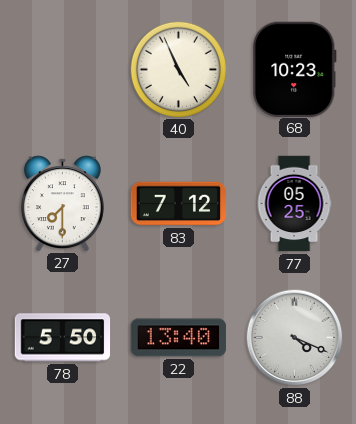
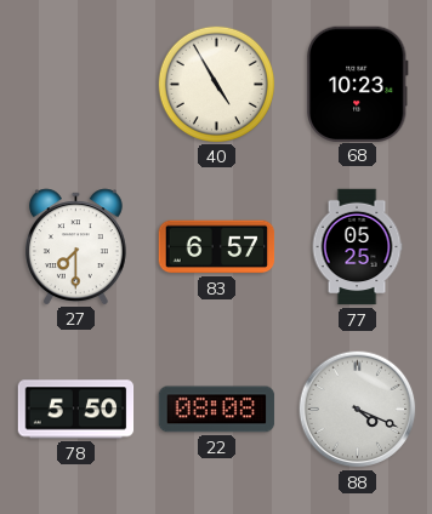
40: 4:56 -> 4:55 (216, 84)
83: 7:12 -> 6:57 (217, 247)
22: 13:40 -> 08:08 (217, 410)
